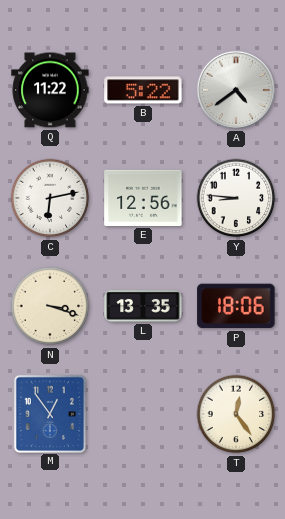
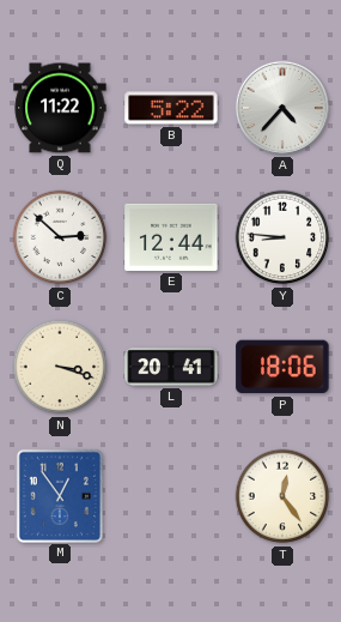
A: 4:39 -> 4:37 (282, 108)
C: 6:13 -> 2:52 (60, 237)
E: 12:56 -> 12:44 (171, 237)
L: 13:35 -> 20:41 (171, 368)
